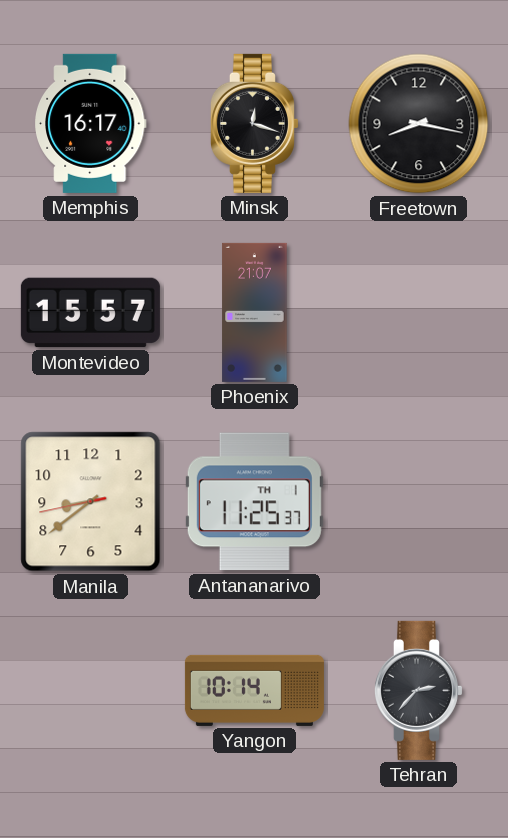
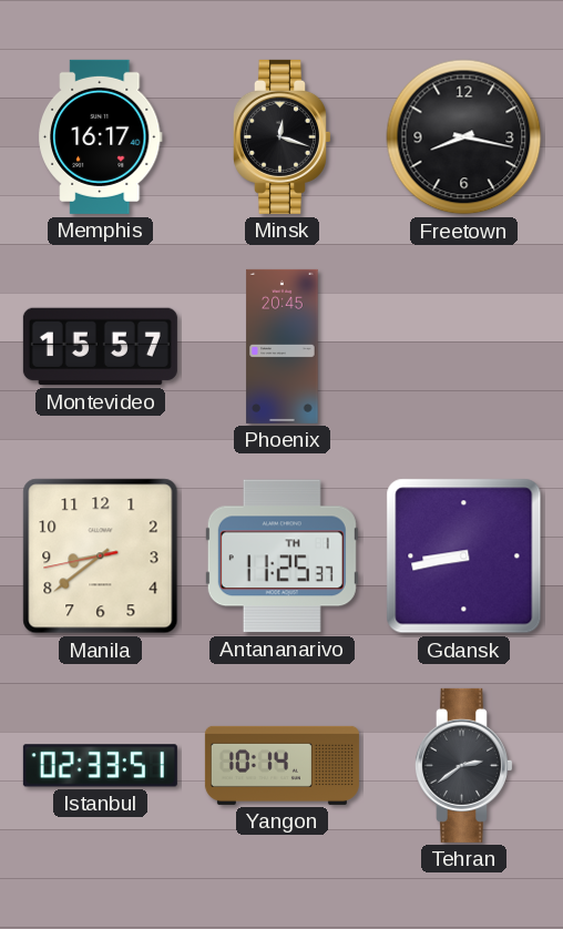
Phoenix: 21:07 -> 20:45 (283, 346)
Gdansk: none -> 8:43 (464, 557)
Istanbul: none -> 02:33 (100, 766)
Tehran: 2:37 -> 2:39 (463, 765)
